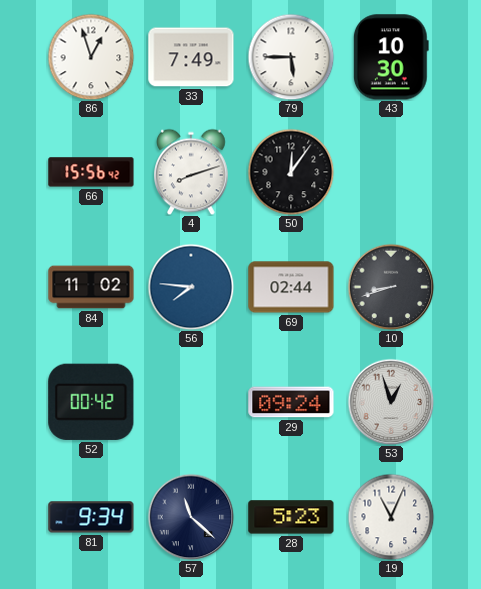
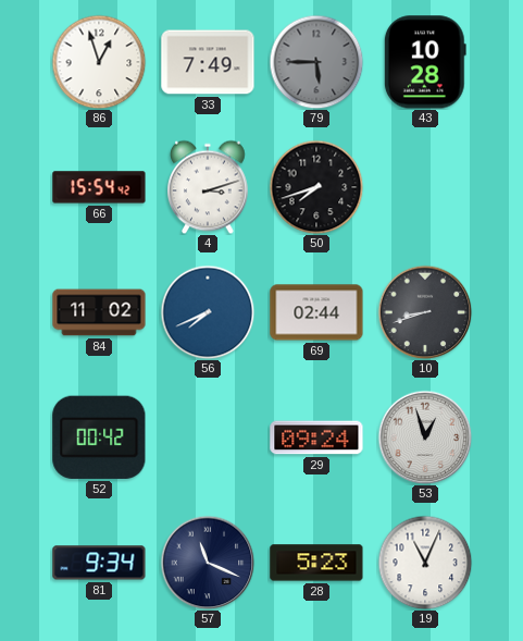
79 dial: white -> grey (316, 62)
43: 10:30 -> 10:28 (425, 62)
66: 15:56 -> 15:54 (99, 187)
4: 8:12 -> 3:12 (209, 187)
50: 12:06 -> 7:42 (316, 187)
56: 7:46 -> 7:41 (208, 312)
57: 11:22 -> 11:19 (208, 563)
